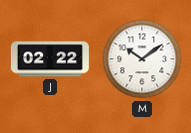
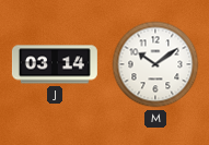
J: 02:22 -> 03:14 (55, 64)
